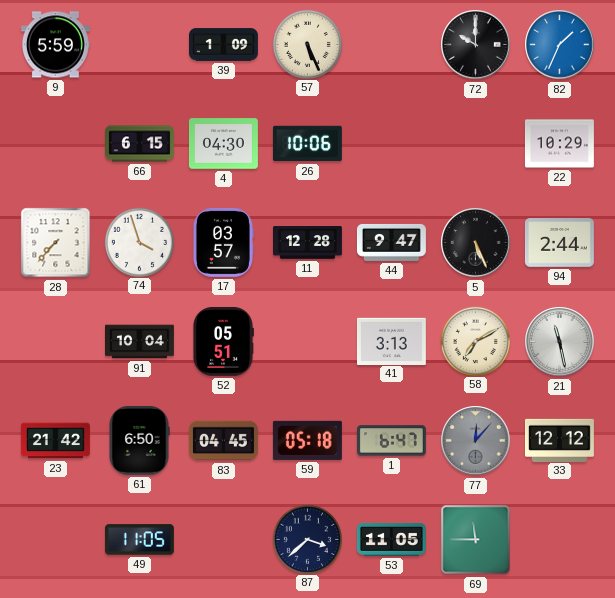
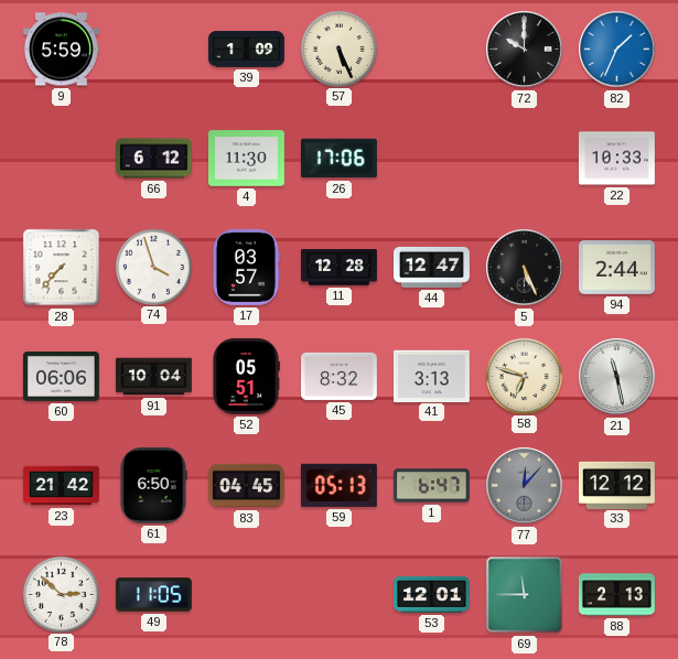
66: 6:15 -> 6:12 (154, 159)
4: 04:30 -> 11:30 (246, 159)
26: 10:06 -> 17:06 (338, 159)
22: 10:29 -> 10:33 (616, 159)
44: 9:47 -> 12:47 (431, 267)
60: none -> 06:06 (62, 377)
45: none -> 8:32 (338, 376)
58: 7:10 -> 6:48 (524, 376)
59: 05:18 -> 05:13 (338, 485)
78: none -> 2:52 (61, 594)
87: 3:38 -> none (307, 539)
53: 11:05 -> 12:01 (431, 594)
88: none -> 2:13 (616, 595)
